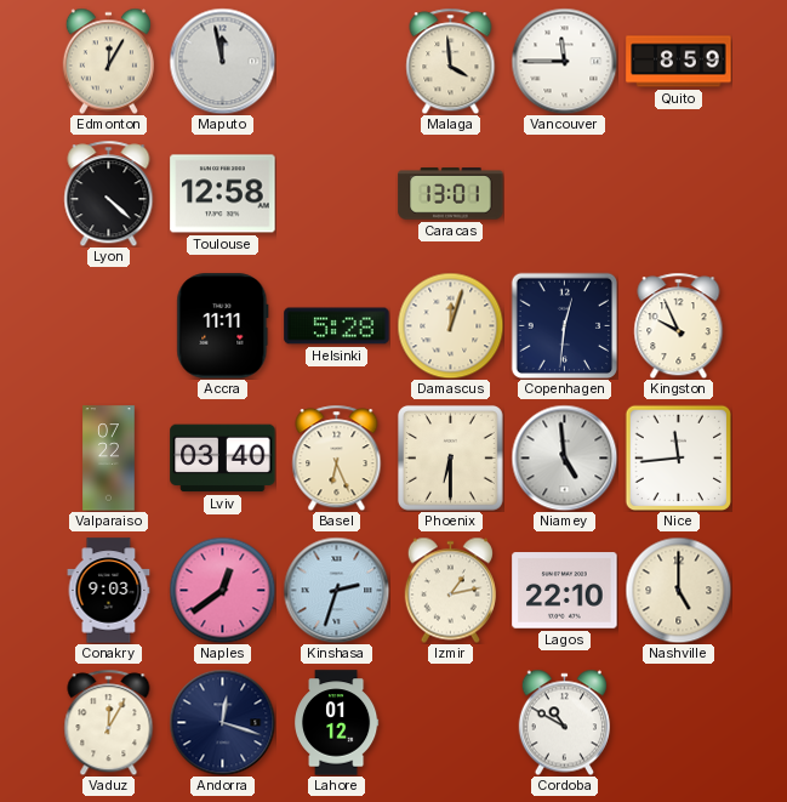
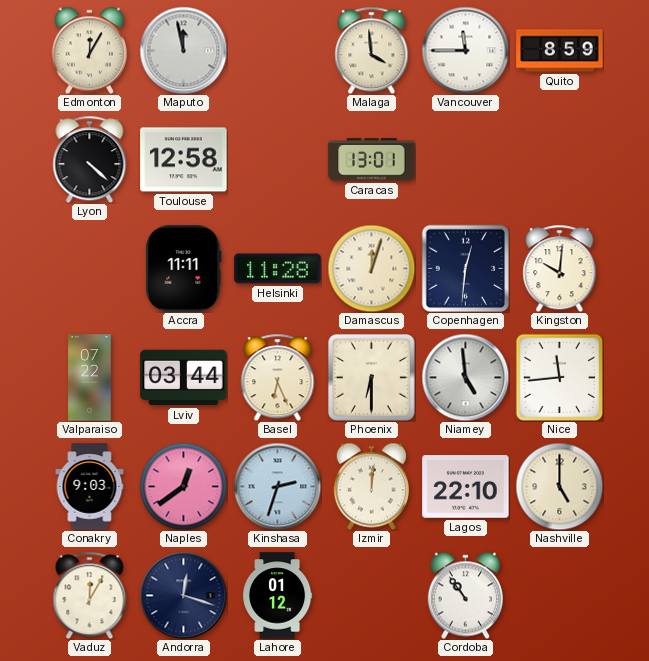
Helsinki: 5:28 -> 11:28 (278, 269)
Kingston: 9:56 -> 10:01 (560, 268)
Lviv: 03:40 -> 03:44 (184, 378)
Izmir: 1:13 -> 12:01 (371, 486)
Cordoba: 10:50 -> 10:54 (465, 595)
